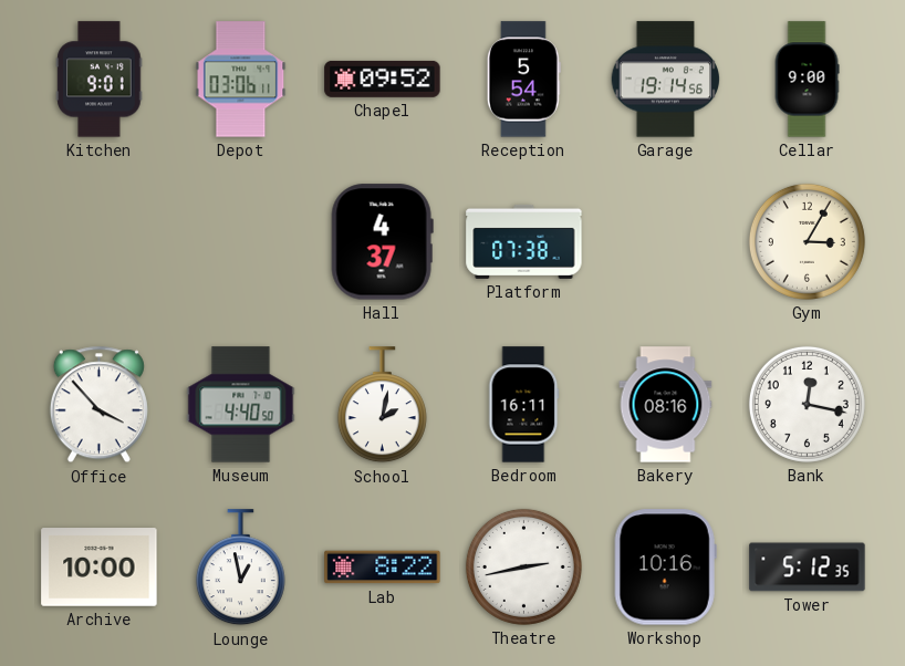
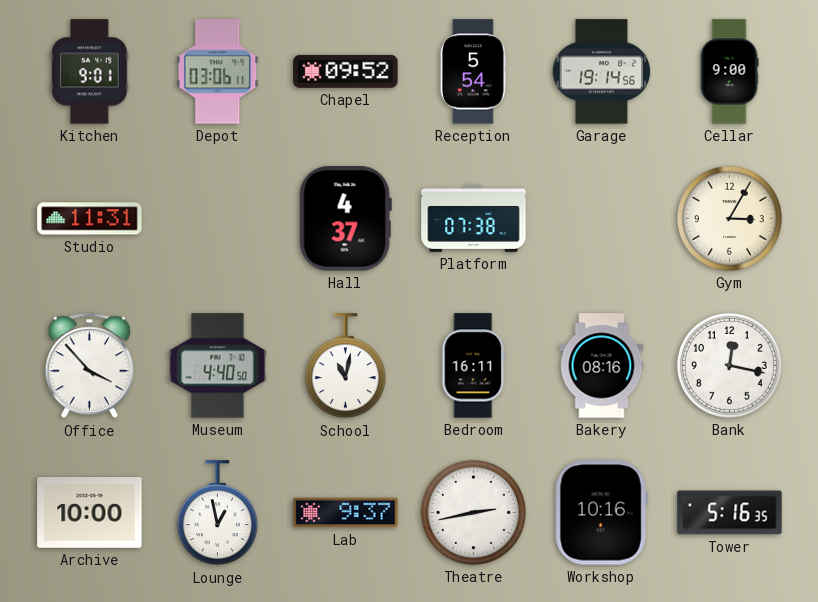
Studio: none -> 11:31 (90, 219)
School: 2:02 -> 11:02 (345, 366)
Lab: 8:22 -> 9:37 (346, 513)
Tower: 5:12 -> 5:16 (730, 513)
